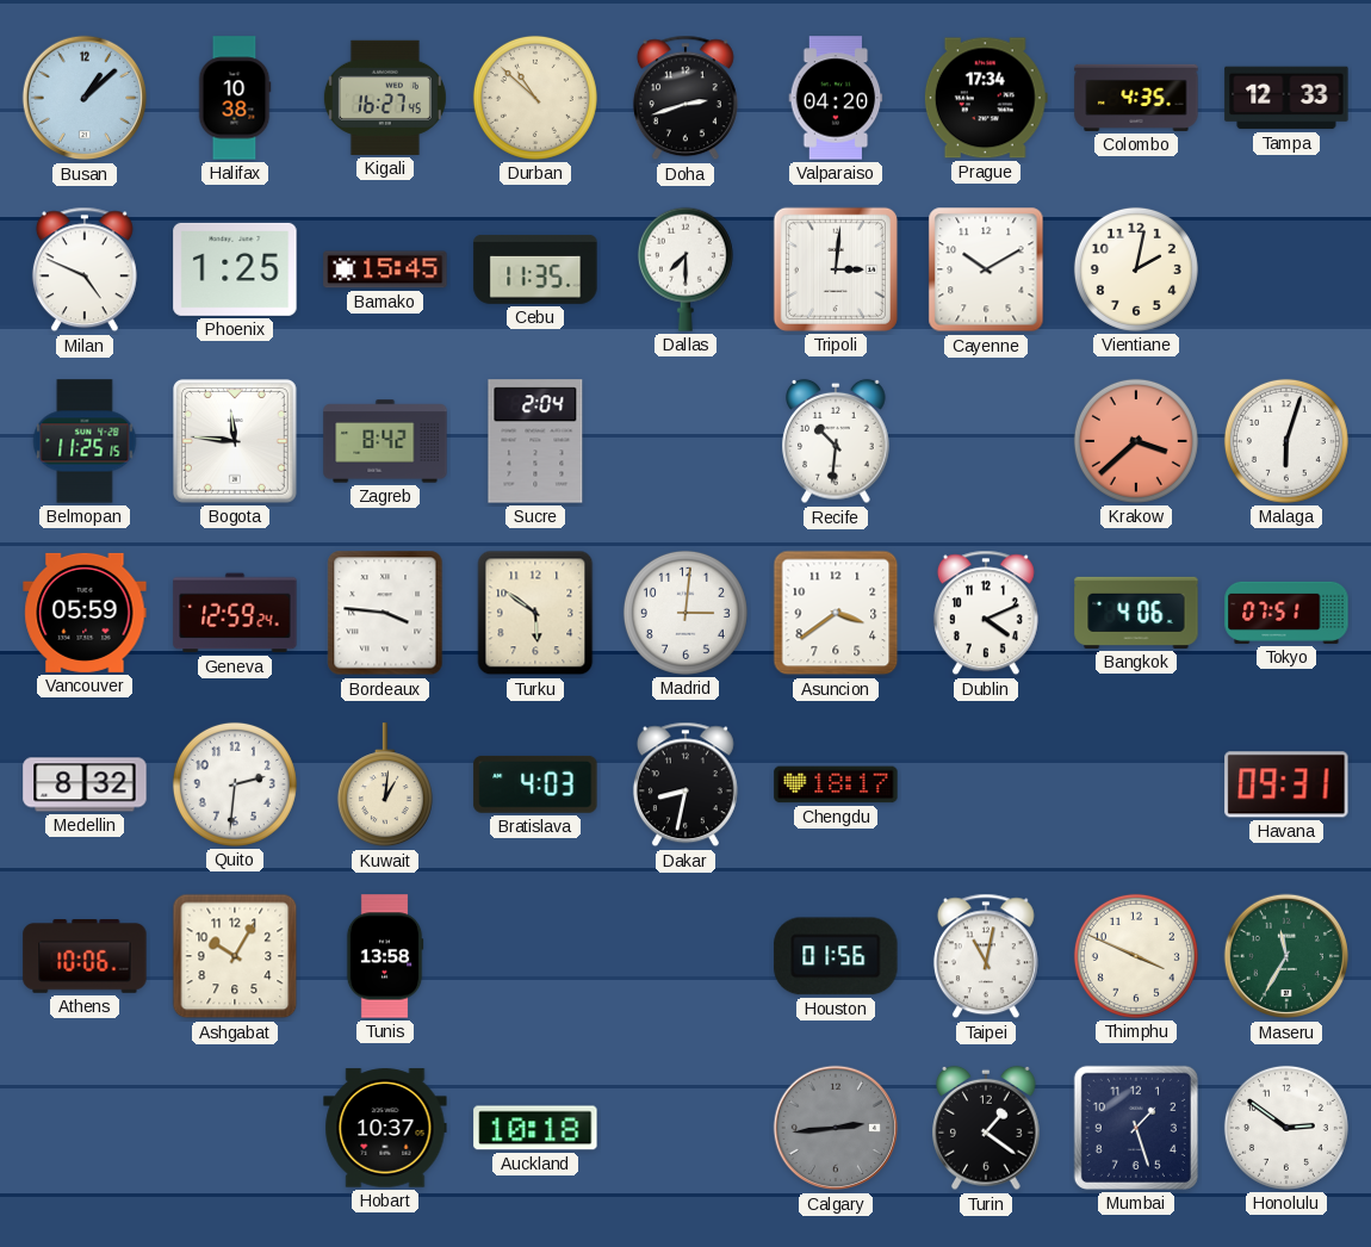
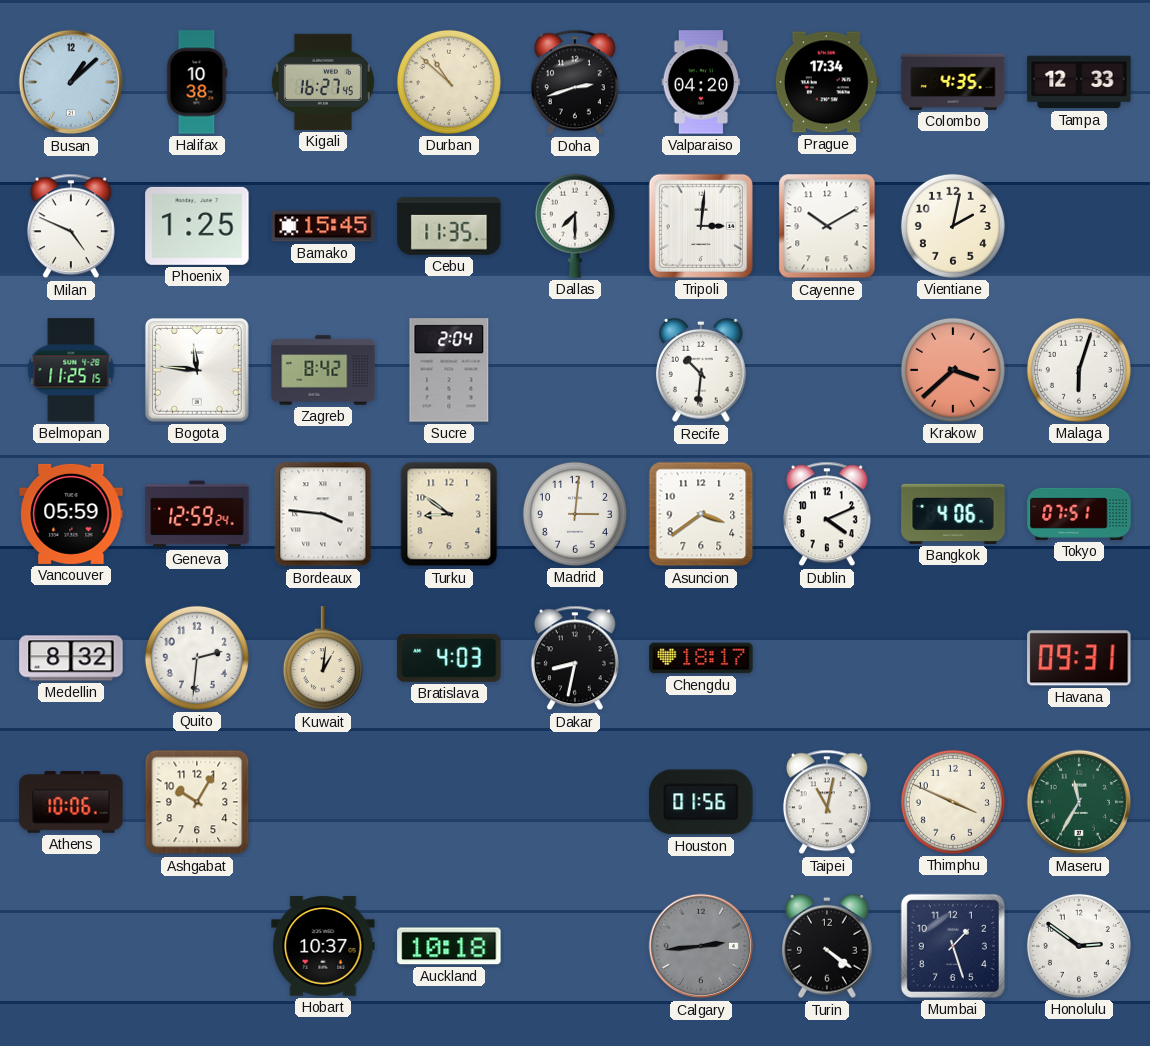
Turku: 5:51 -> 8:51 (449, 514)
Tunis: 13:58 -> none (385, 956)
Turin: 1:21 -> 4:21 (827, 946)
